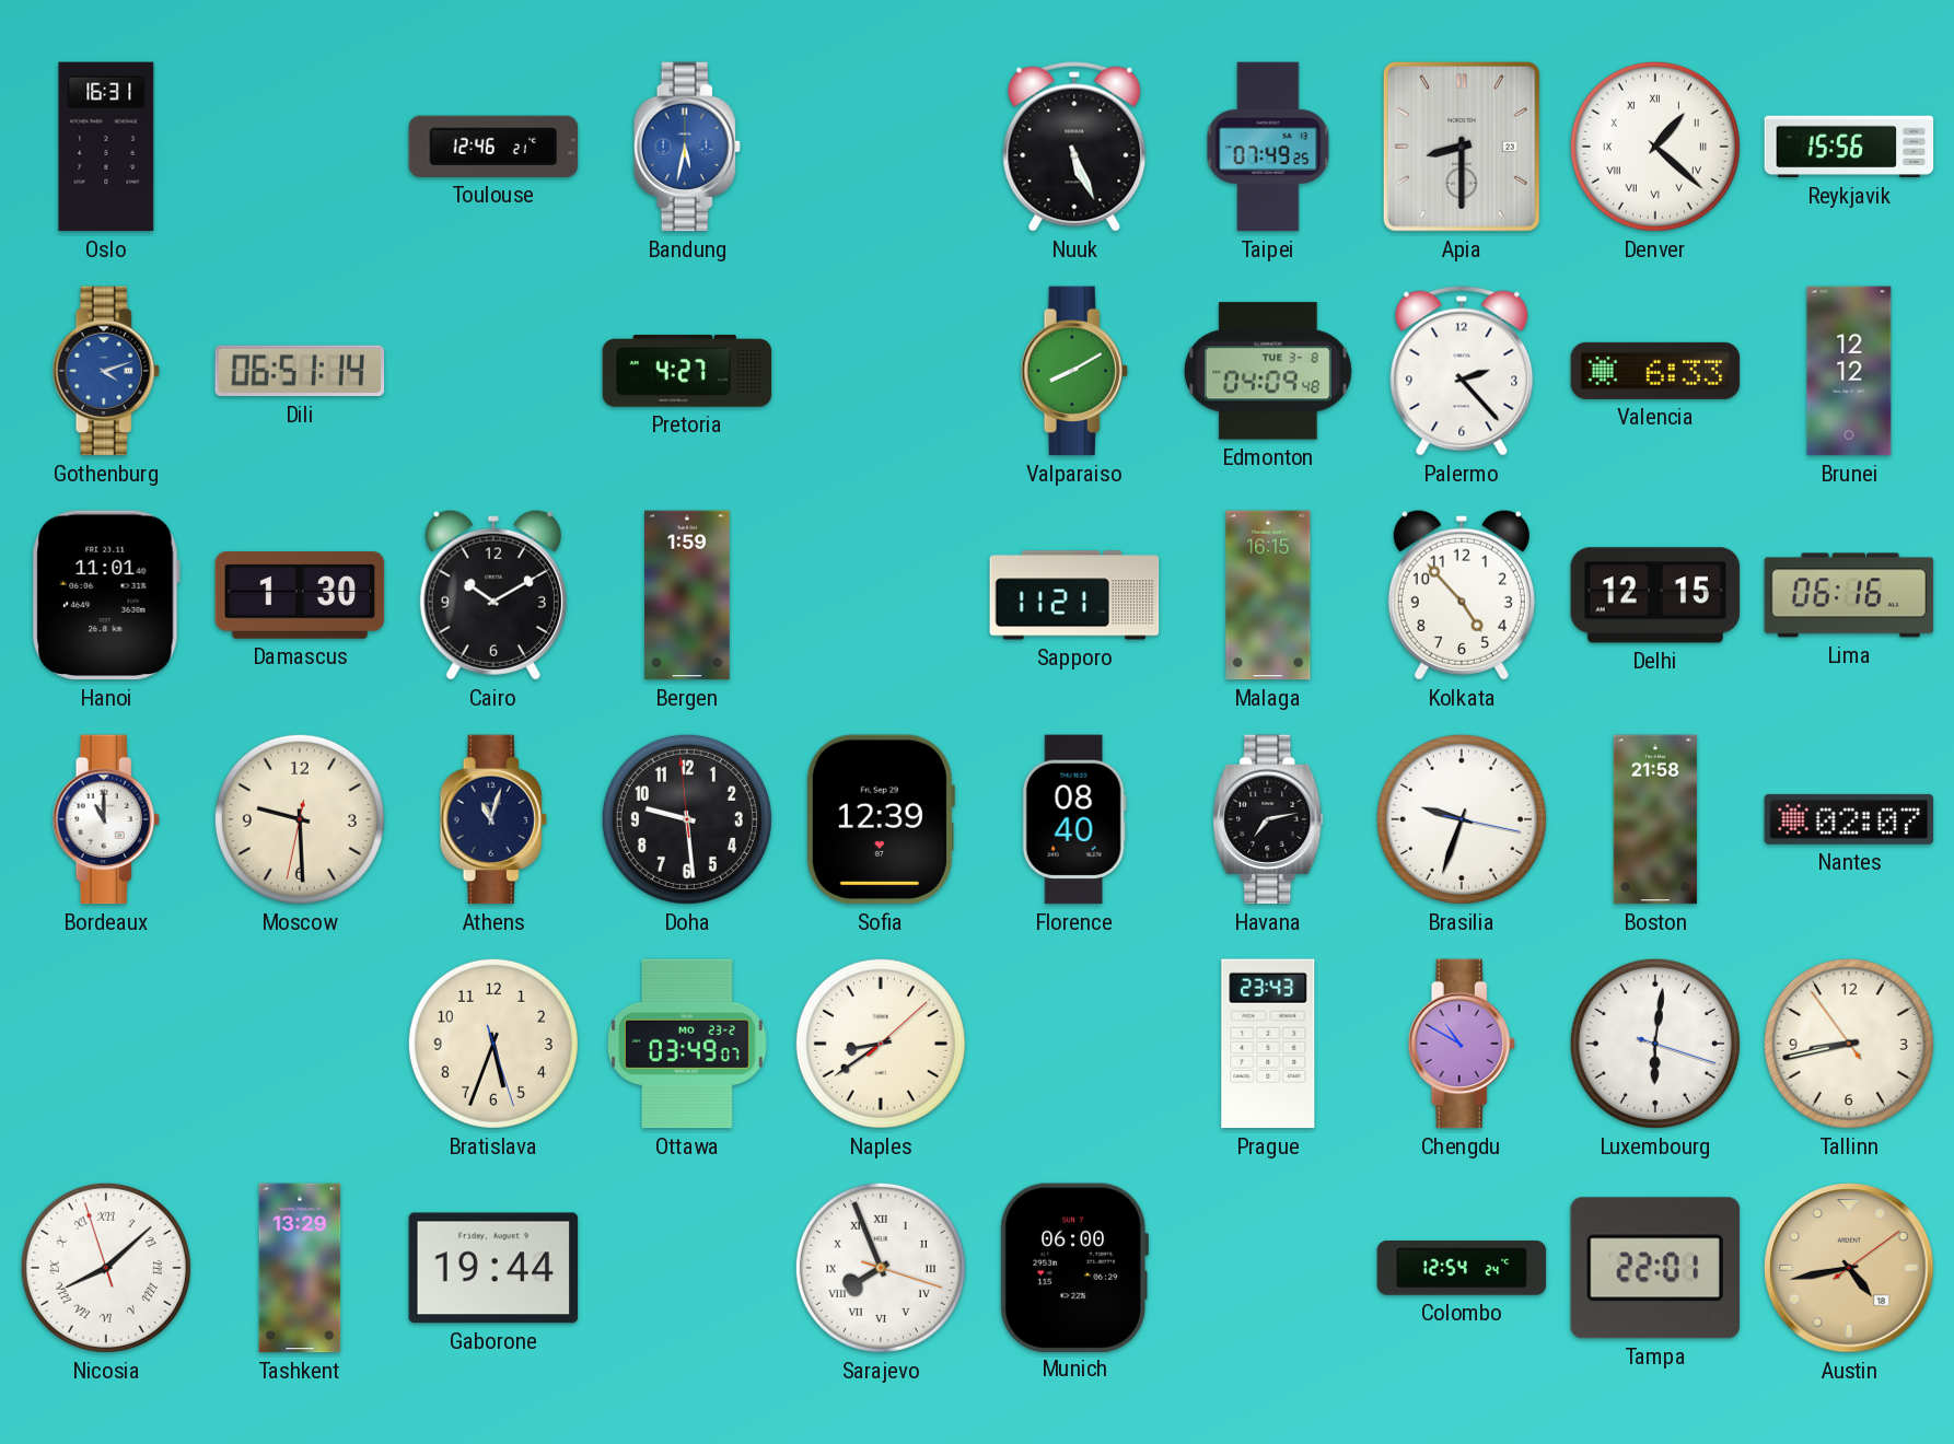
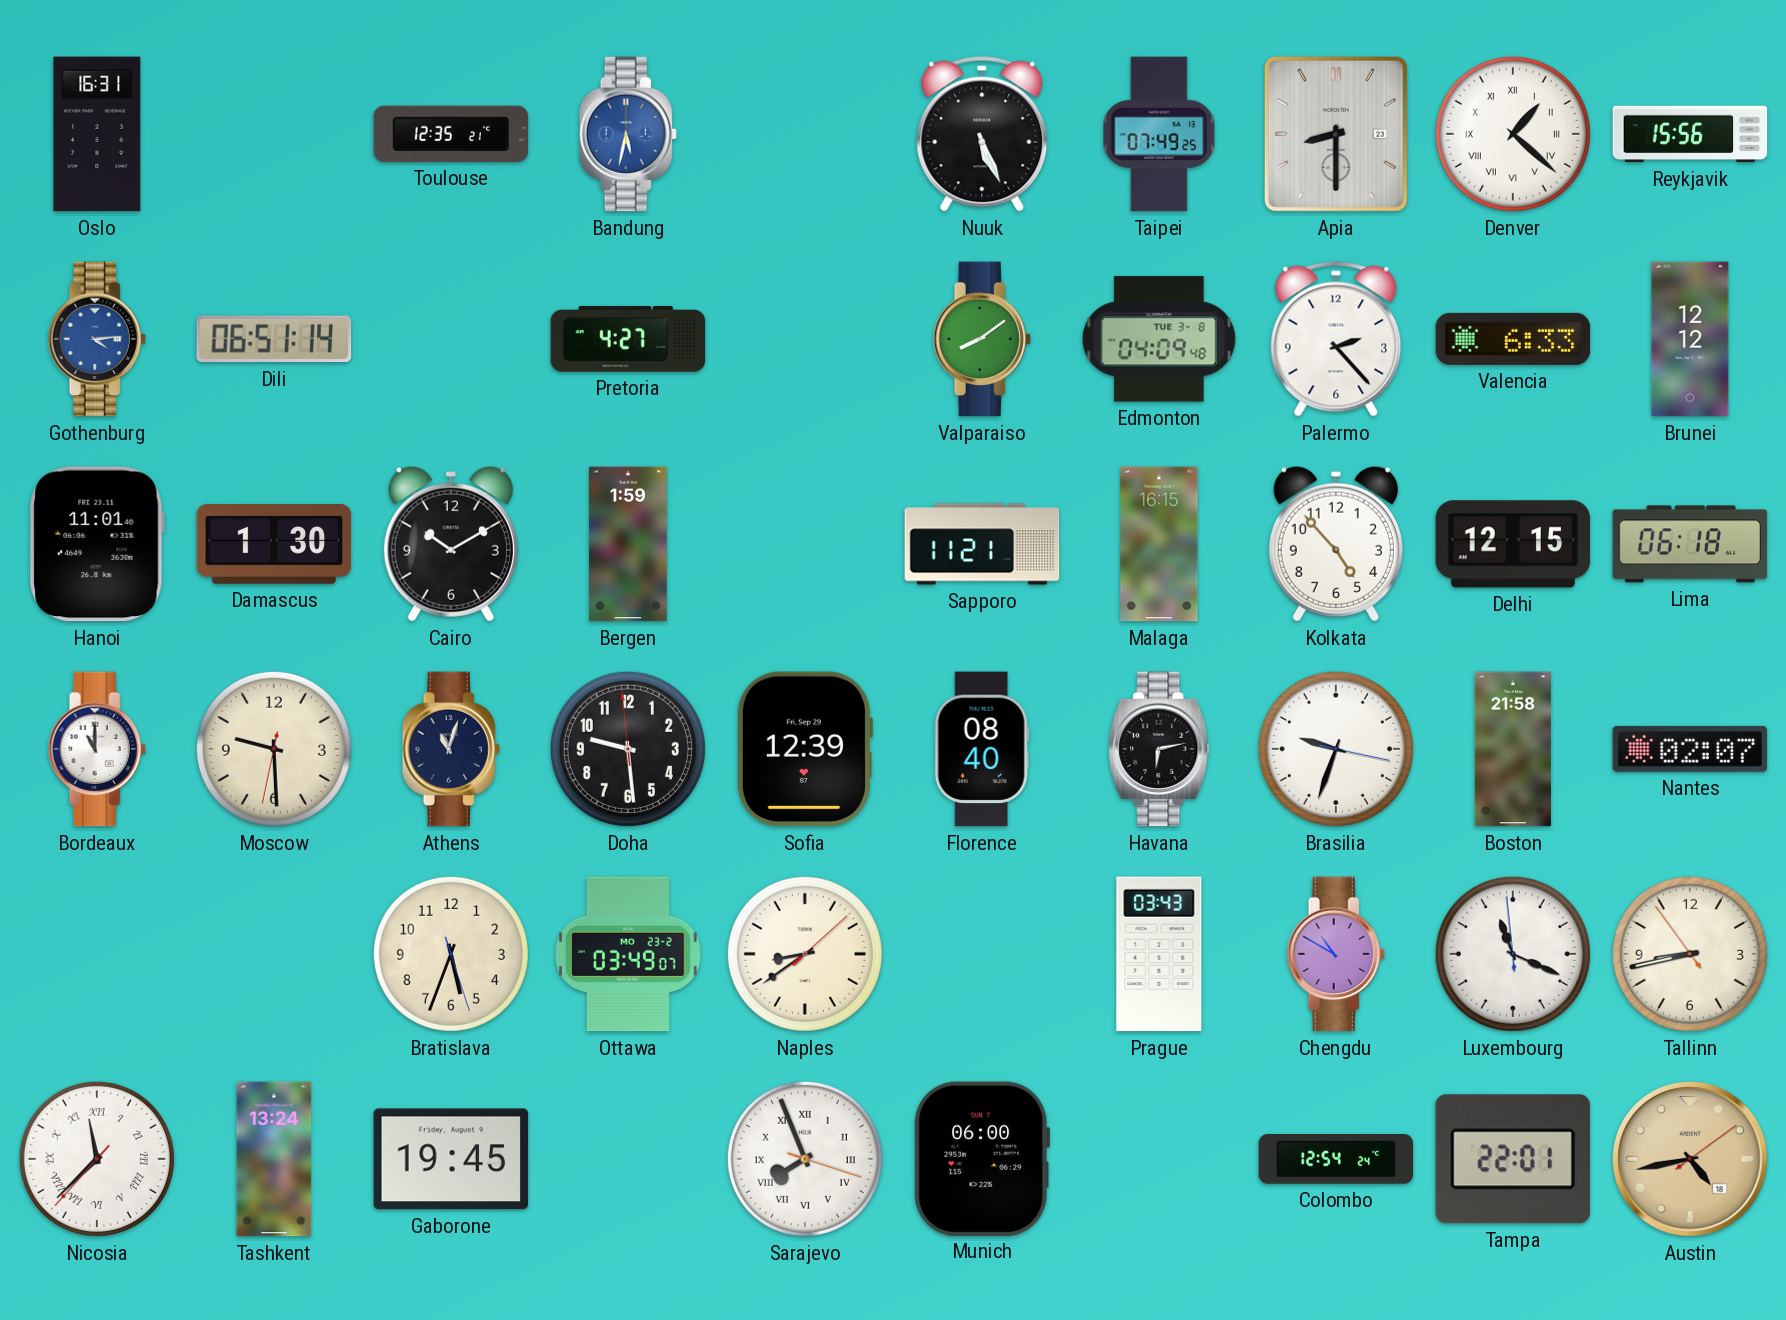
Toulouse: 12:46 -> 12:35 (451, 134)
Gothenburg: 4:12 -> 4:14 (97, 339)
Valparaiso: 8:10 -> 8:09 (982, 339)
Lima: 06:16 -> 06:18 (1690, 544)
Havana: 7:13 -> 6:13 (1159, 749)
Prague: 23:43 -> 03:43 (1159, 954)
Luxembourg: 6:01 -> 11:18 (1513, 954)
Nicosia: 8:07 -> 11:37 (97, 1159)
Tashkent: 13:29 -> 13:24 (274, 1159)
Gaborone: 19:44 -> 19:45 (451, 1159)
